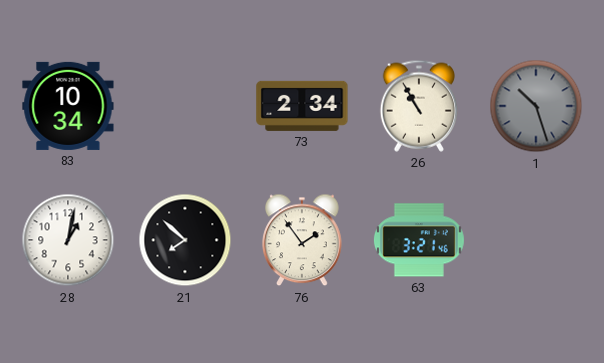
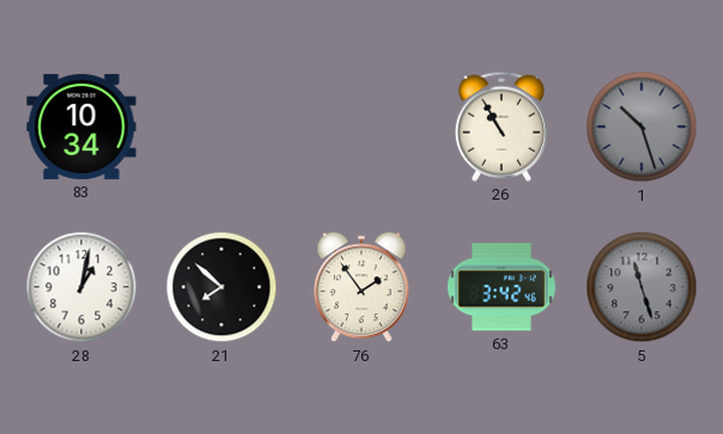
73: 2:34 -> none (302, 106)
63: 3:21 -> 3:42 (502, 287)
5: none -> 11:27 (642, 287)
